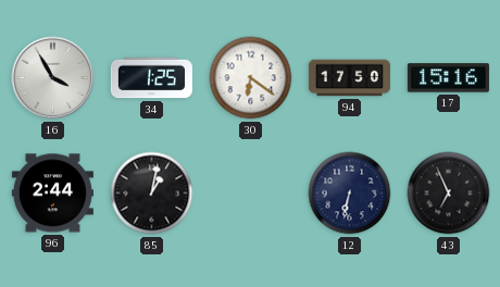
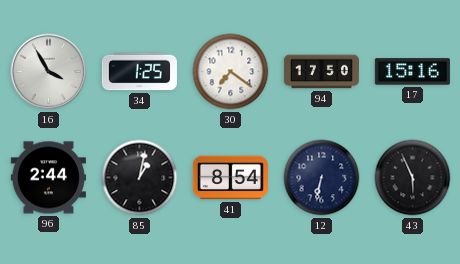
30: 6:21 -> 7:21 (231, 72)
41: none -> 8:54 (230, 178)
43: 6:56 -> 5:56 (413, 178)
